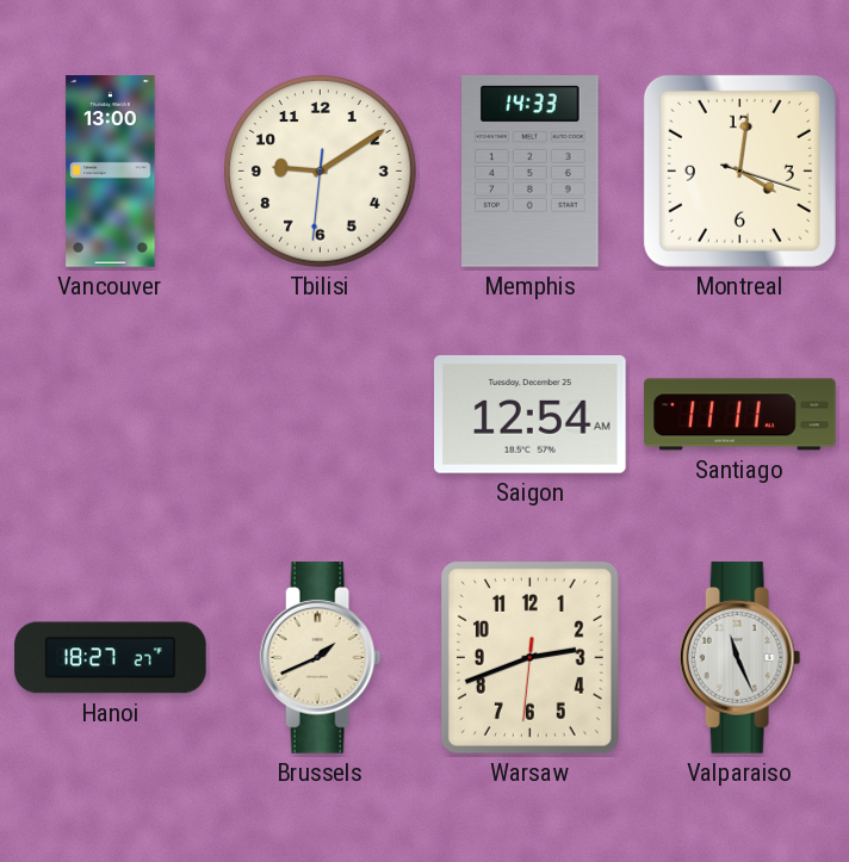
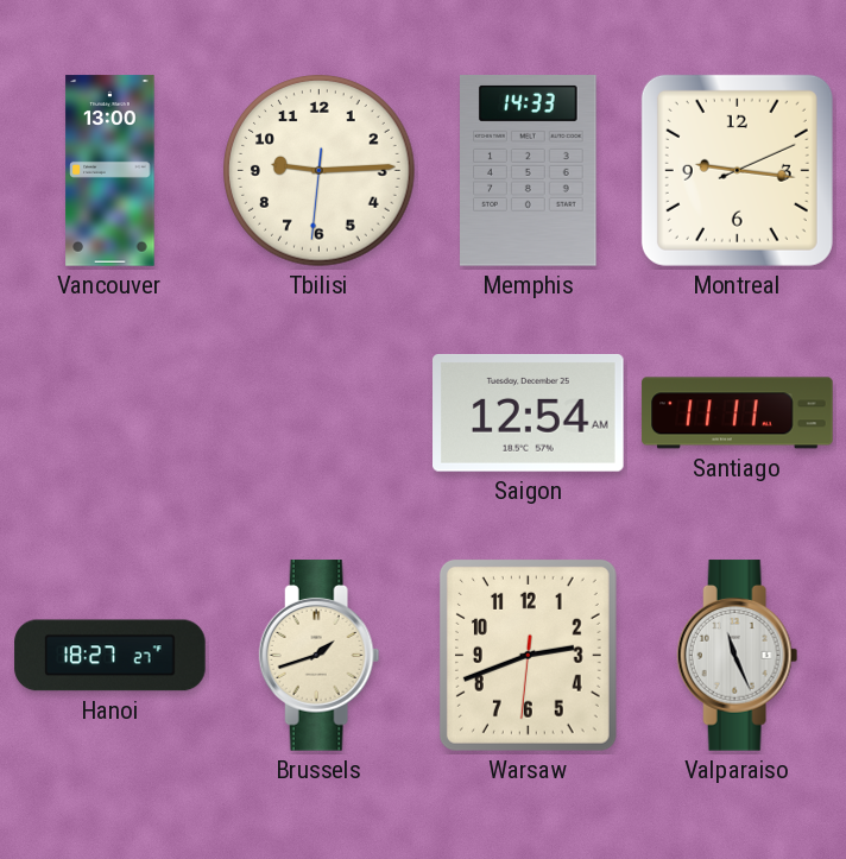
Tbilisi: 9:09 -> 9:14 (320, 171)
Montreal: 4:01 -> 9:16 (737, 170)
Brussels: 1:41 -> 1:42 (320, 656)
